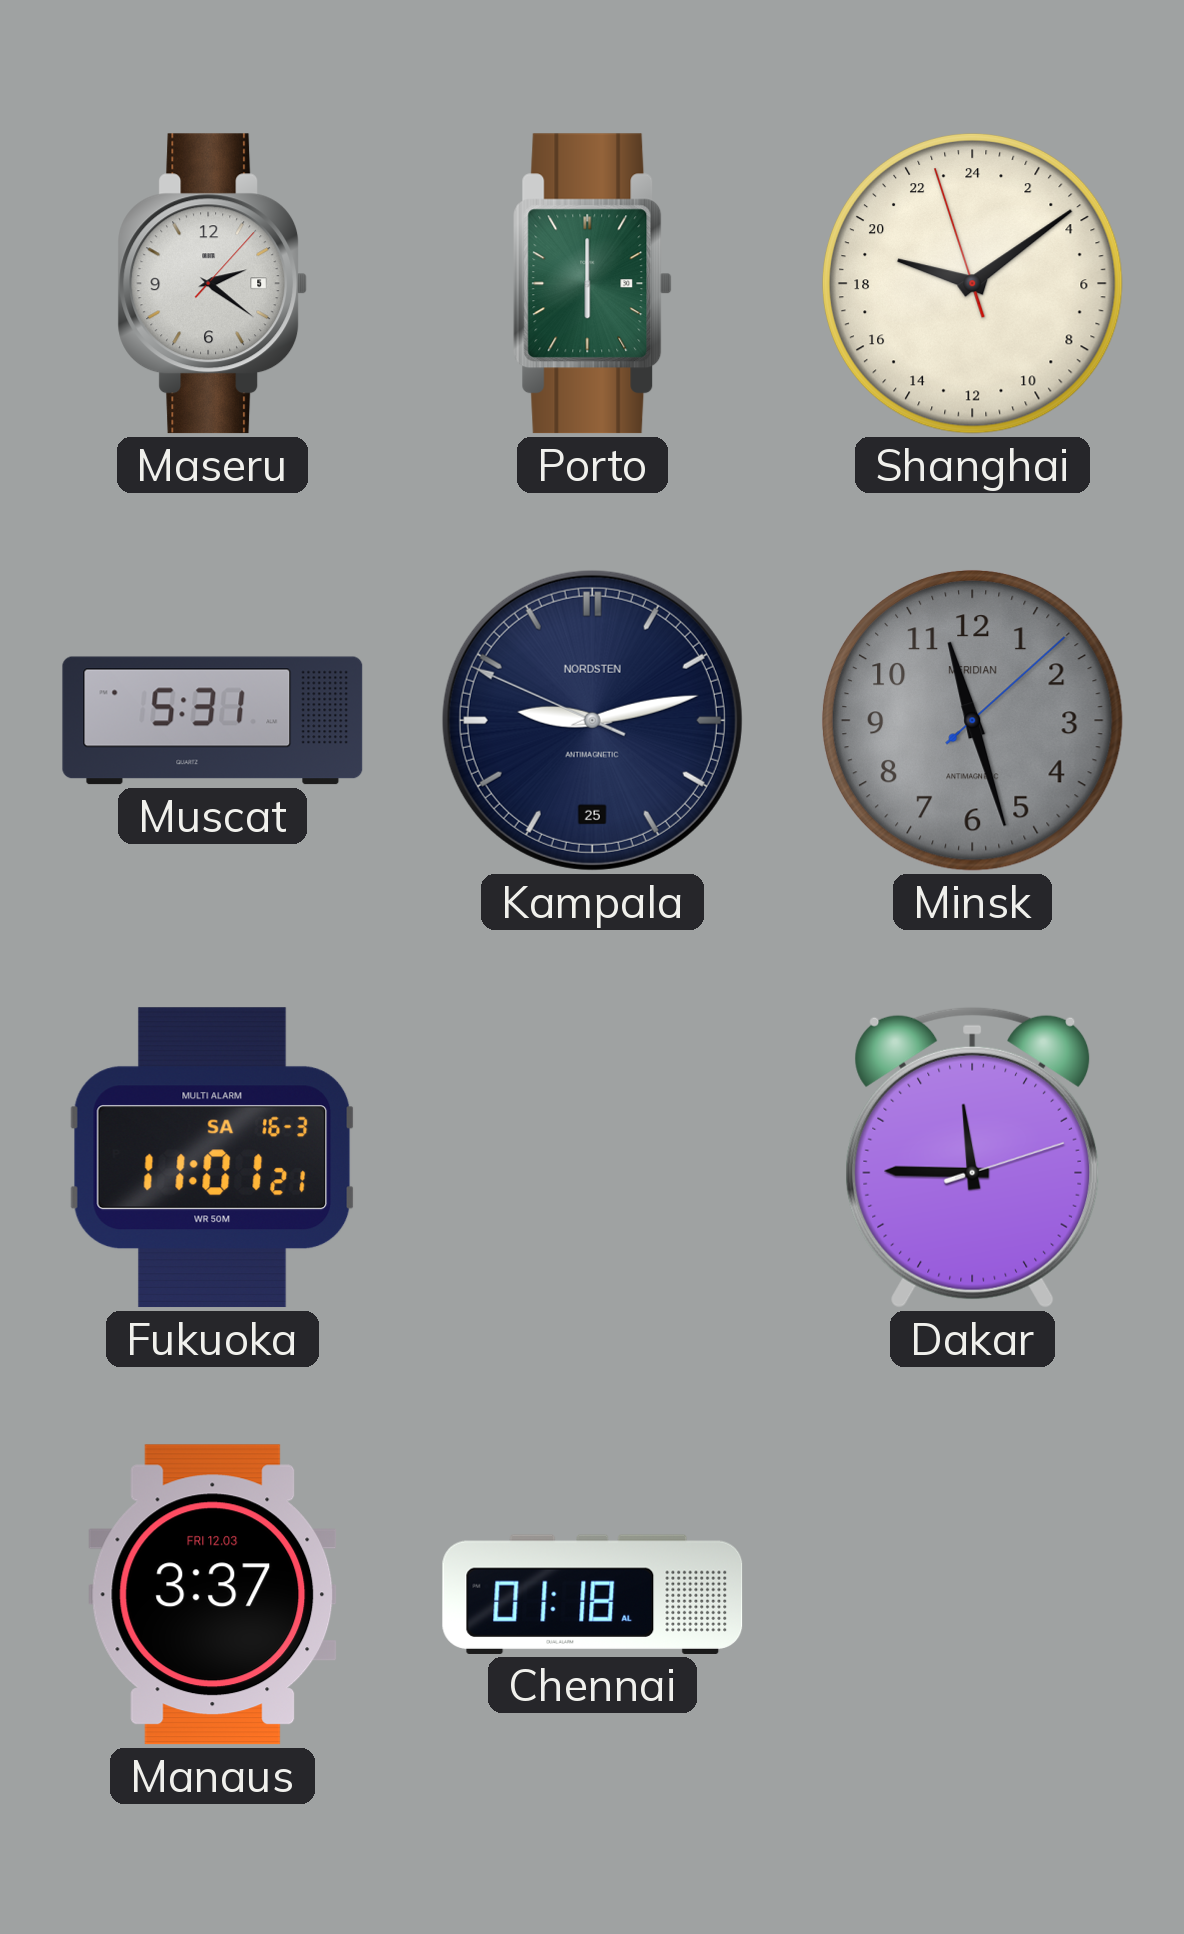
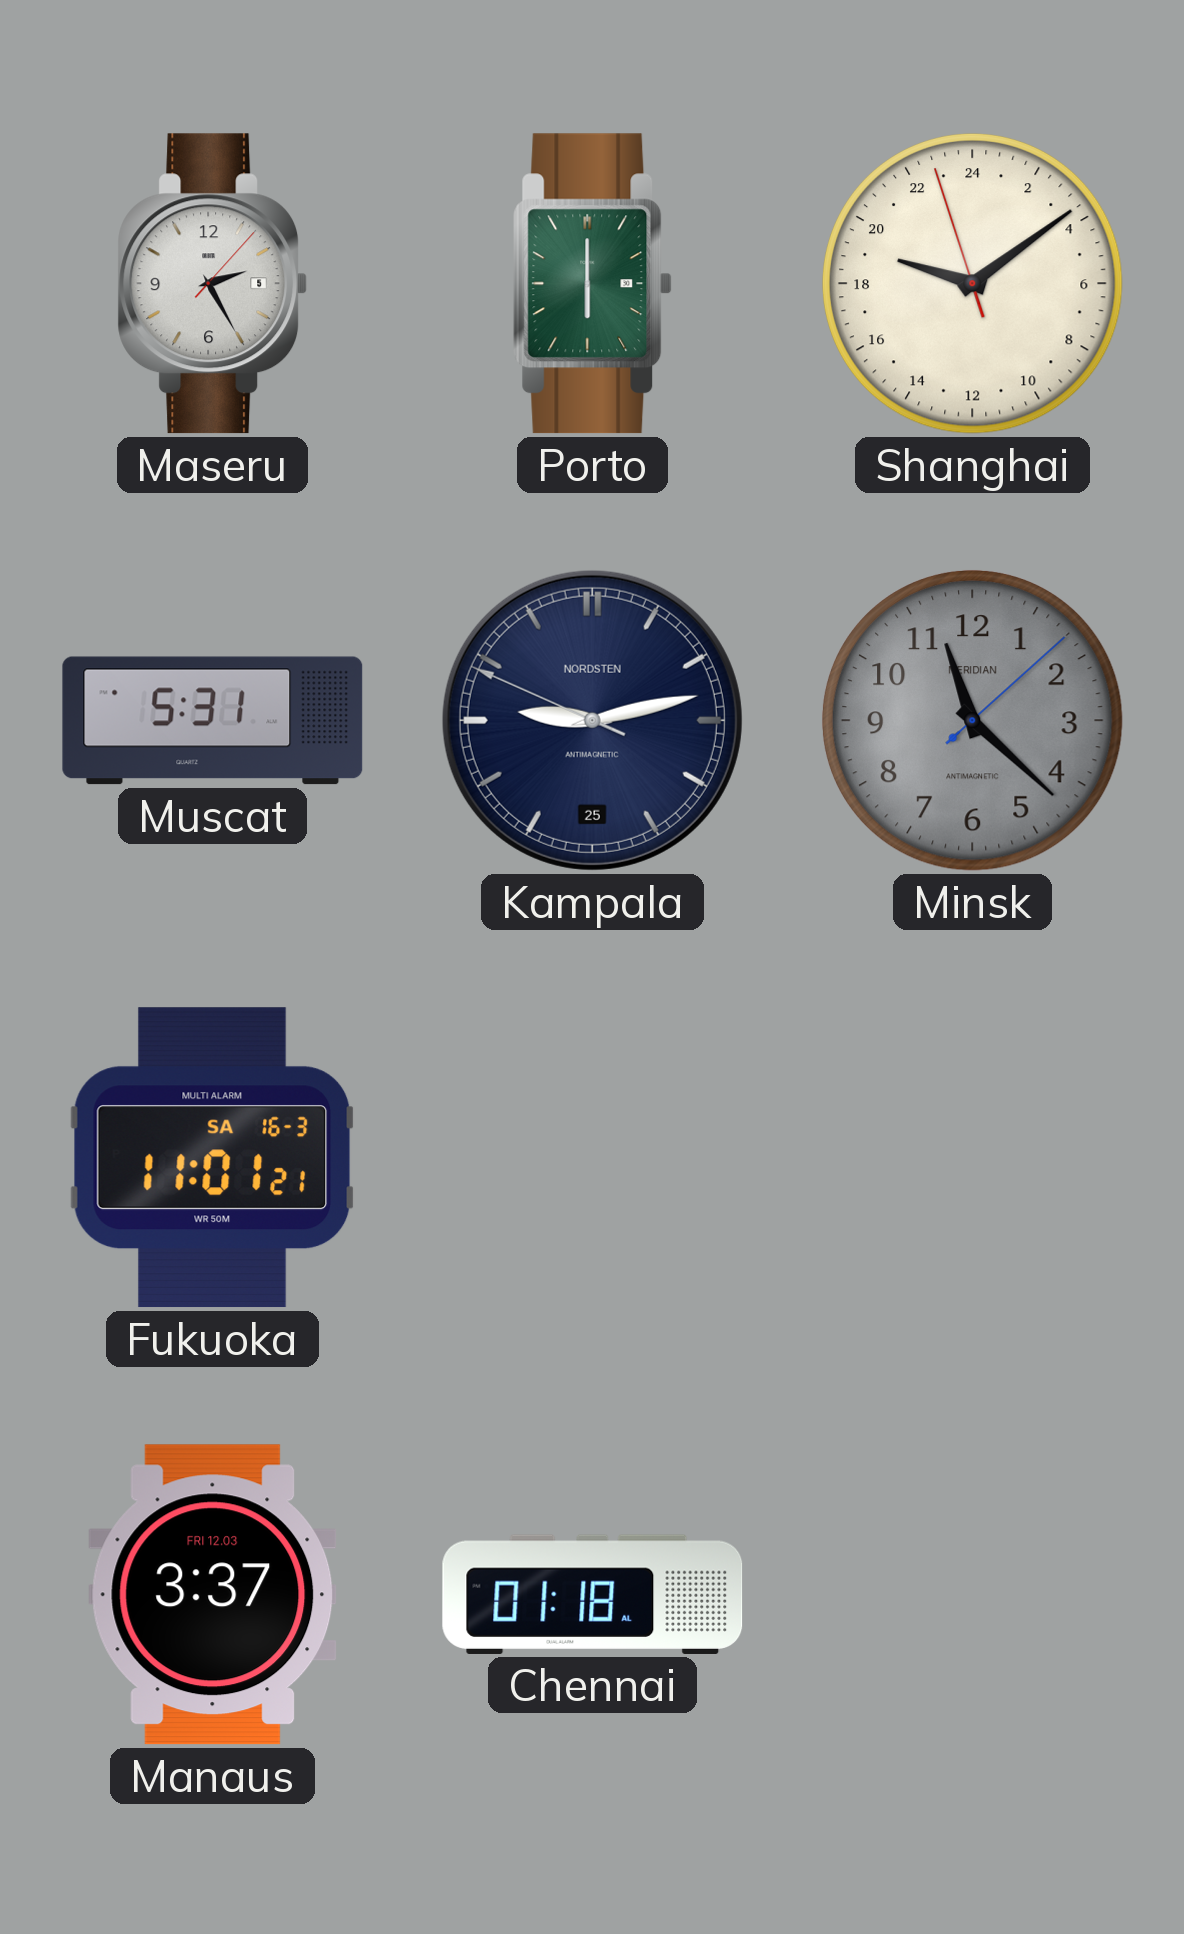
Maseru: 2:21 -> 2:25 (213, 284)
Minsk: 11:27 -> 11:22 (972, 720)
Dakar: 11:45 -> none (973, 1157)
